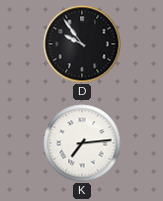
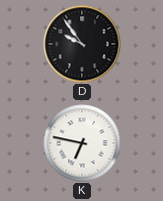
K: 7:14 -> 6:47 (82, 143)
